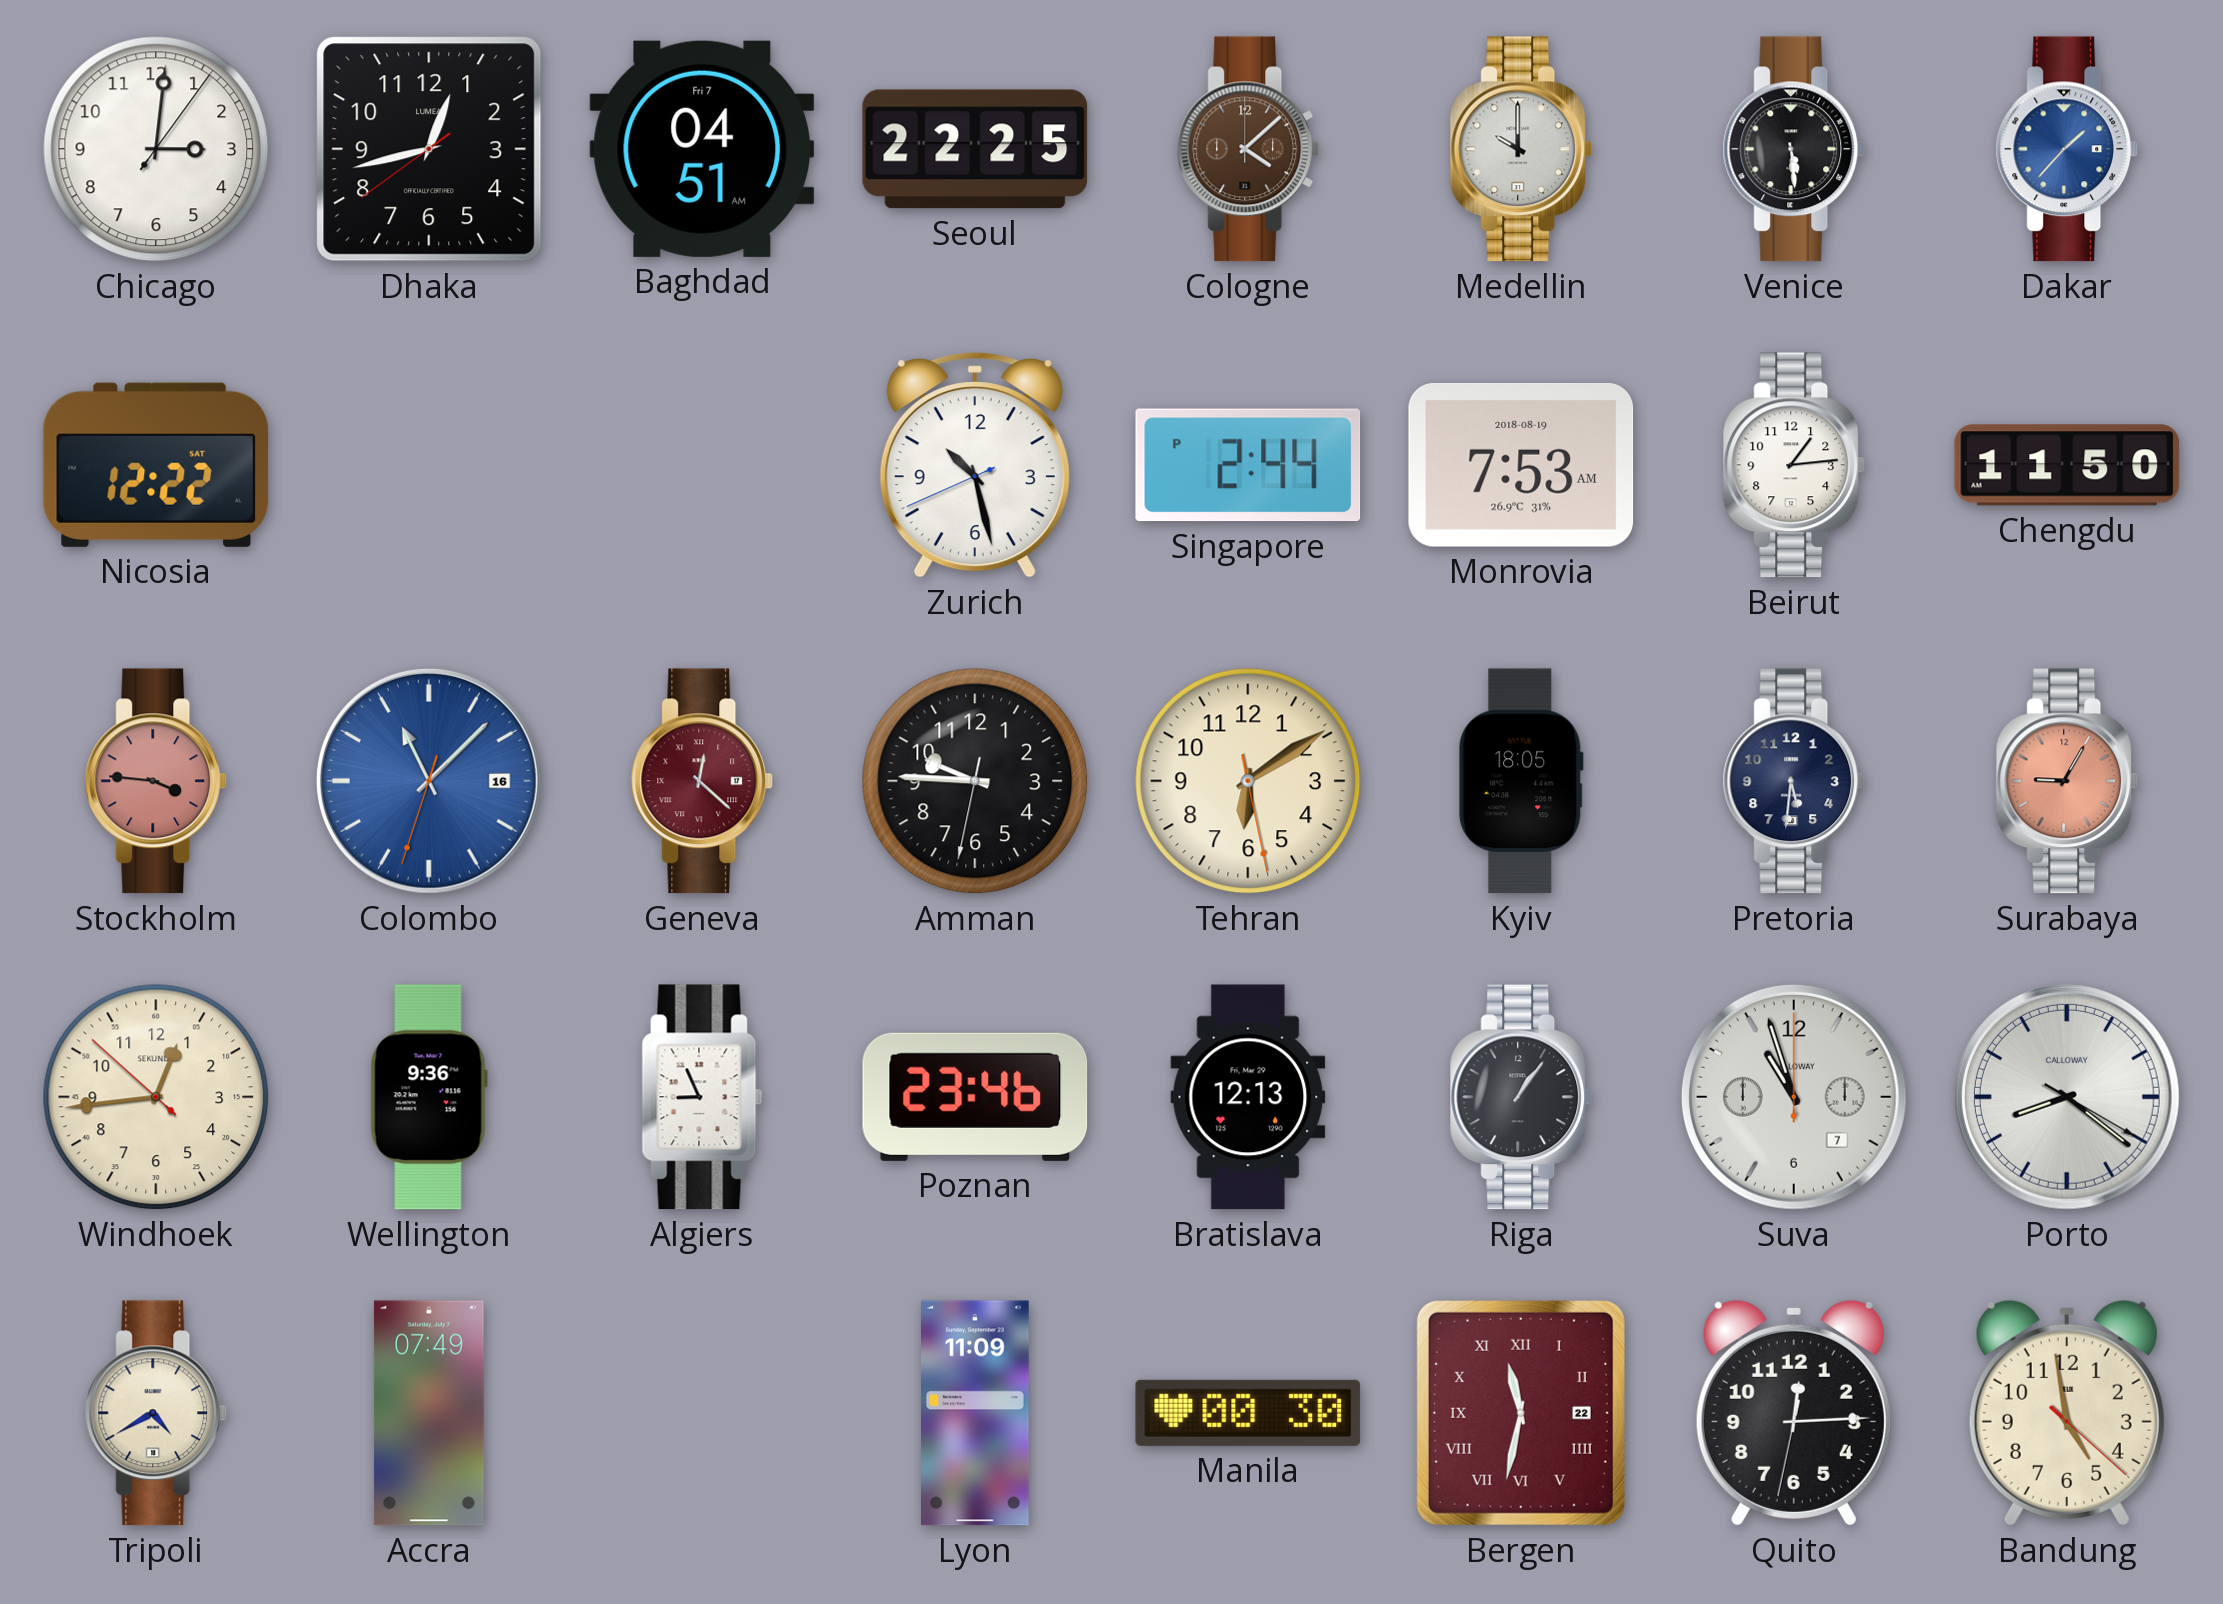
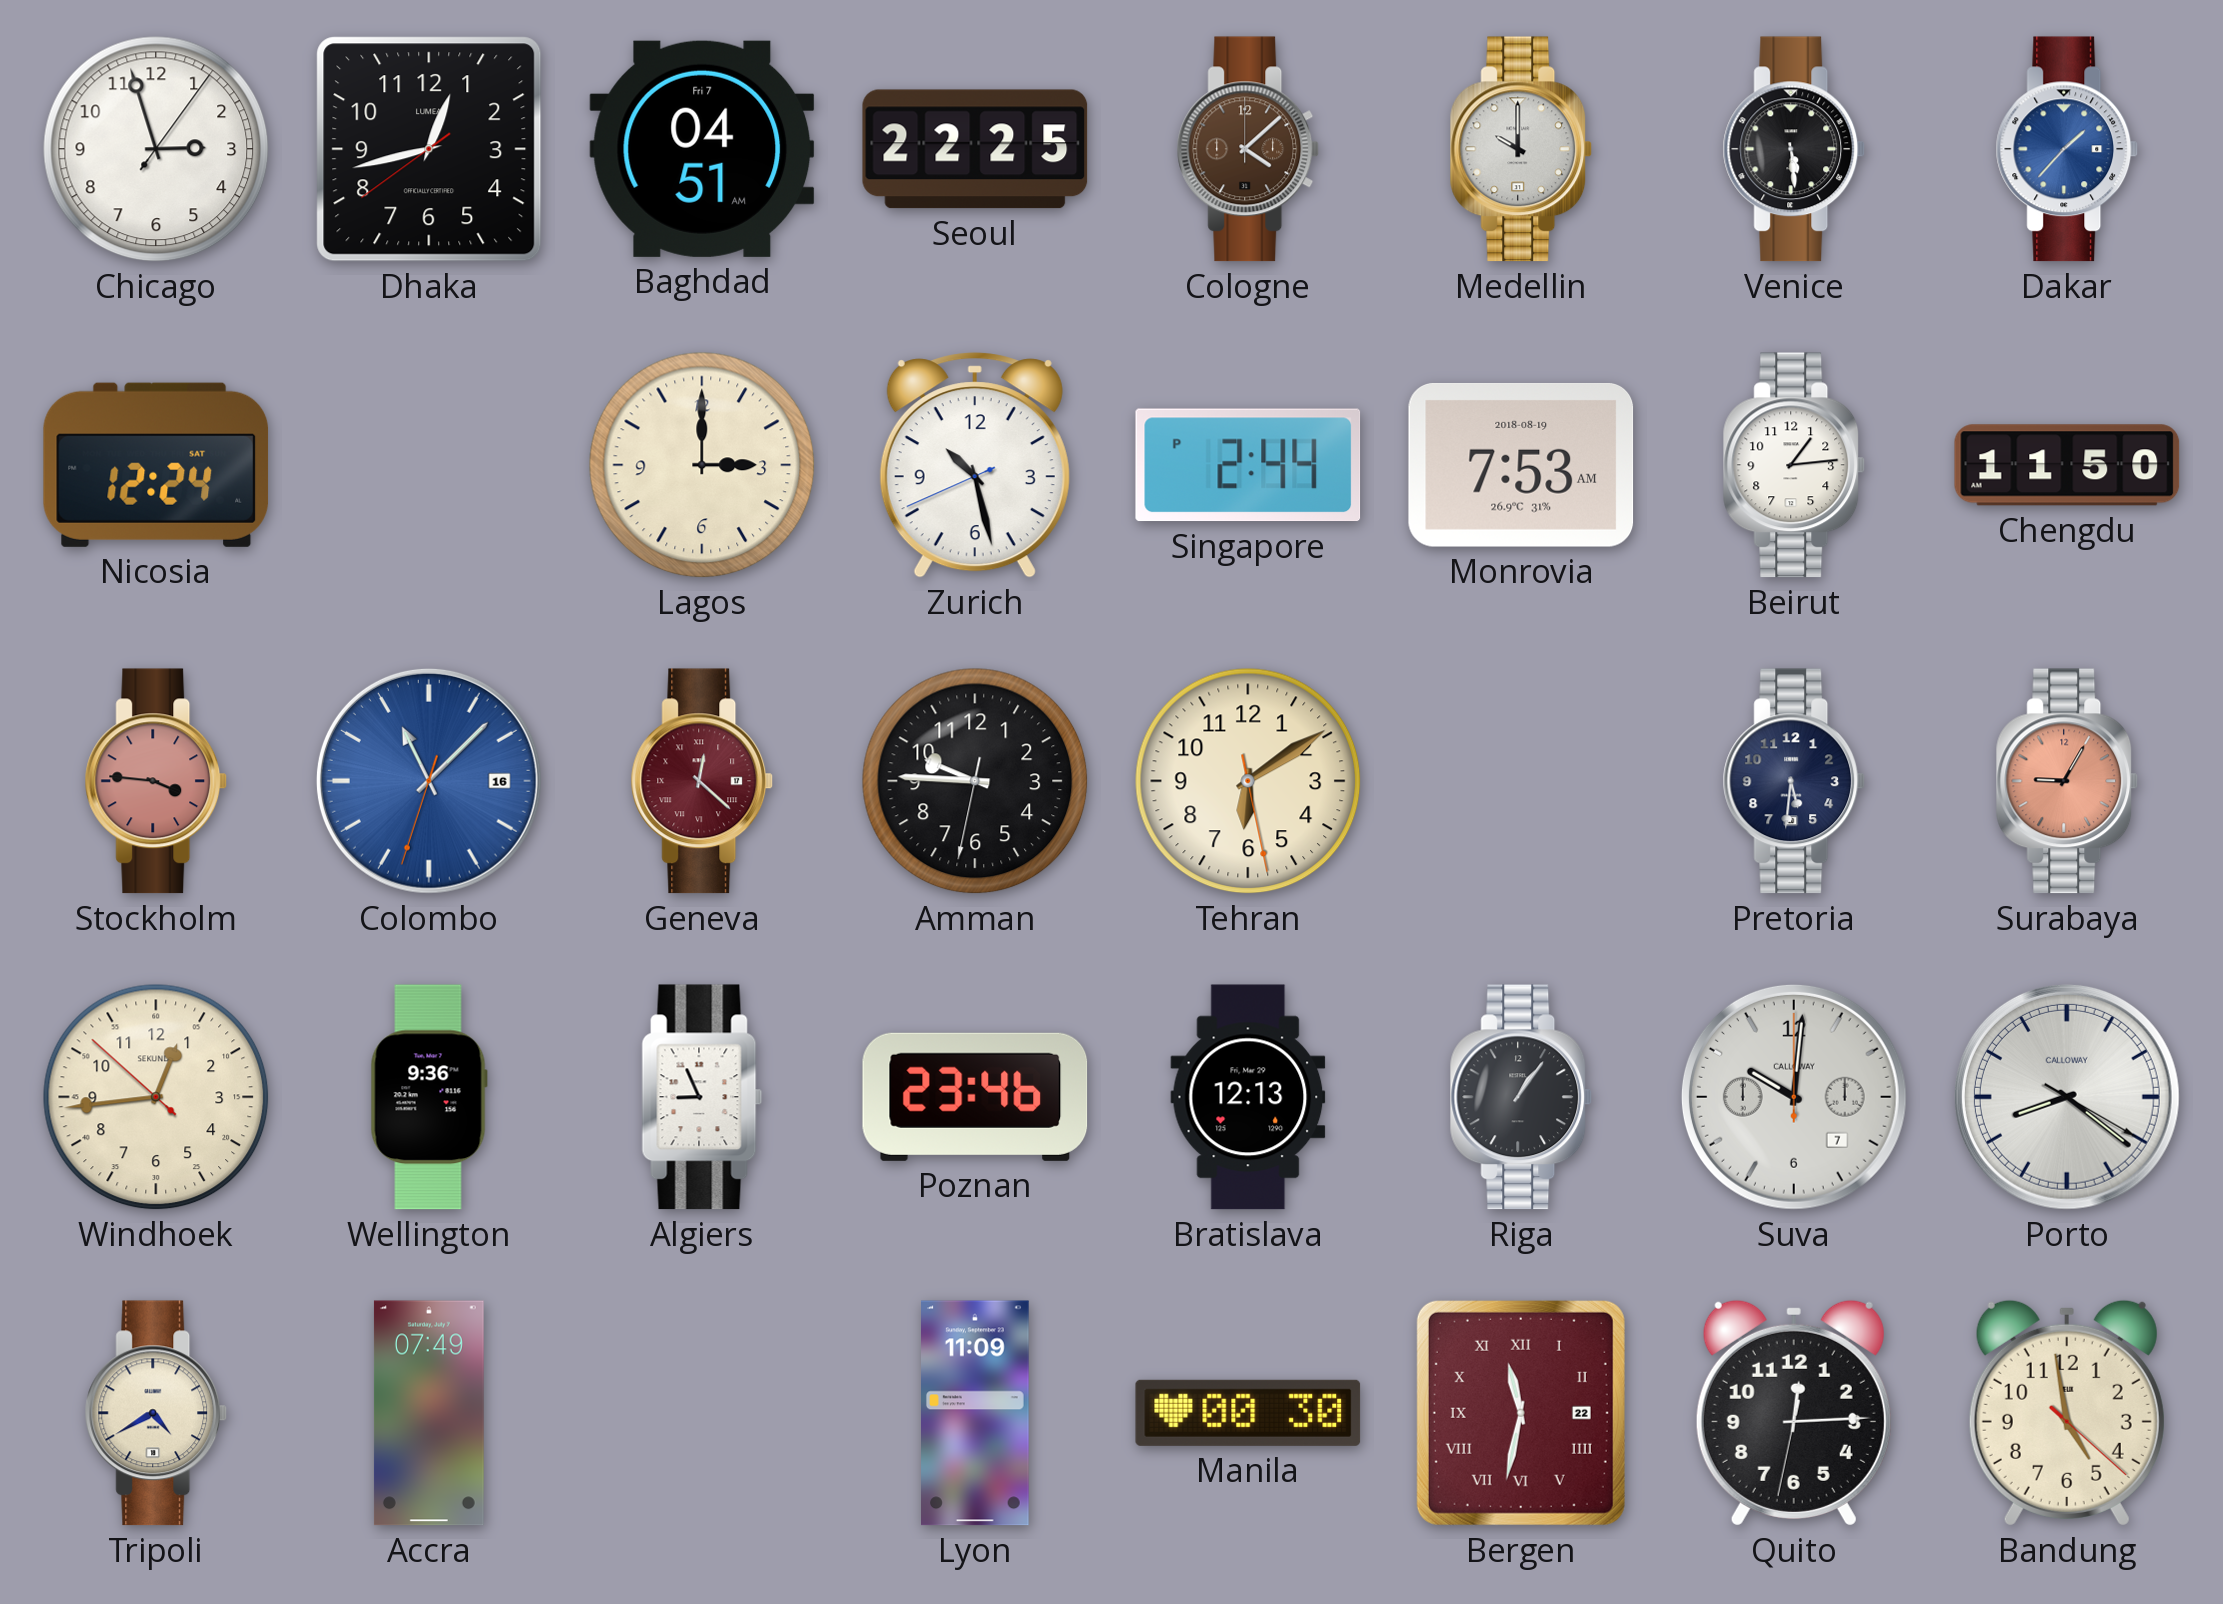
Chicago: 3:01 -> 2:57 (156, 149)
Nicosia: 12:22 -> 12:24 (156, 465)
Lagos: none -> 3:00 (702, 465)
Kyiv: 18:05 -> none (1521, 781)
Suva: 10:57 -> 10:01 (1794, 1097)
